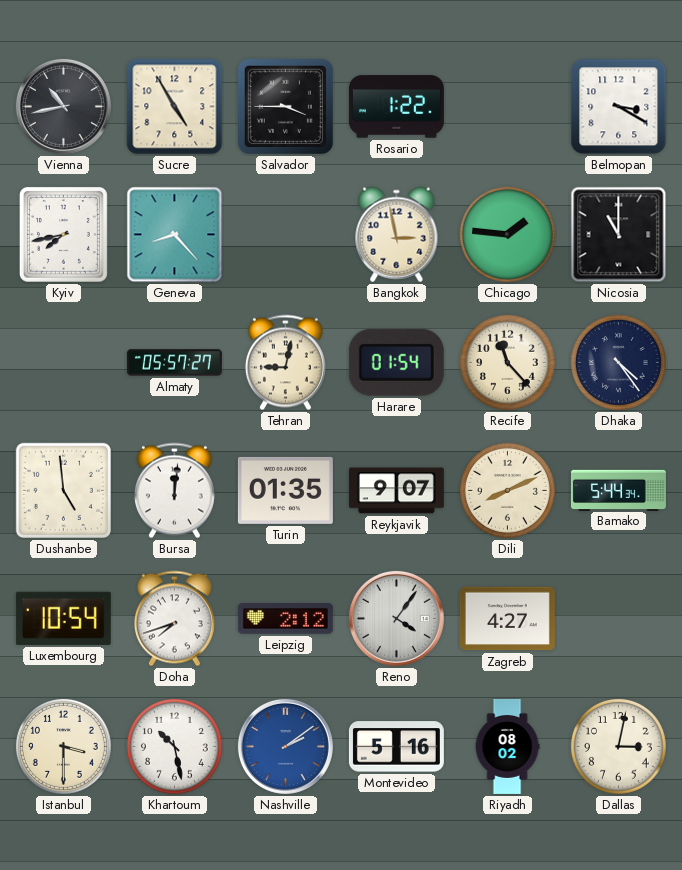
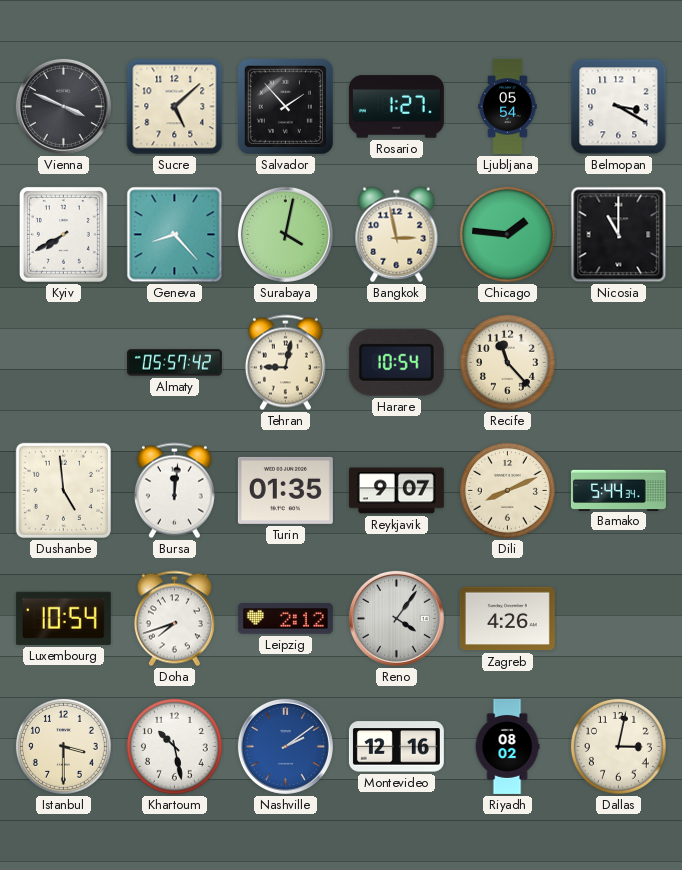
Vienna: 10:43 -> 3:49 (63, 106)
Sucre: 4:55 -> 5:08 (175, 107)
Salvador: 3:45 -> 1:53 (285, 106)
Rosario: 1:22 -> 1:27 (396, 107)
Ljubljana: none -> 05:54 (508, 106)
Kyiv: 7:43 -> 7:40 (63, 234)
Surabaya: none -> 4:02 (285, 234)
Almaty: 05:57:27 -> 05:57:42 (174, 363)
Harare: 01:54 -> 10:54 (396, 362)
Dhaka: 4:24 -> none (618, 362)
Zagreb: 4:27 -> 4:26 (507, 619)
Montevideo: 5:16 -> 12:16 (396, 747)
